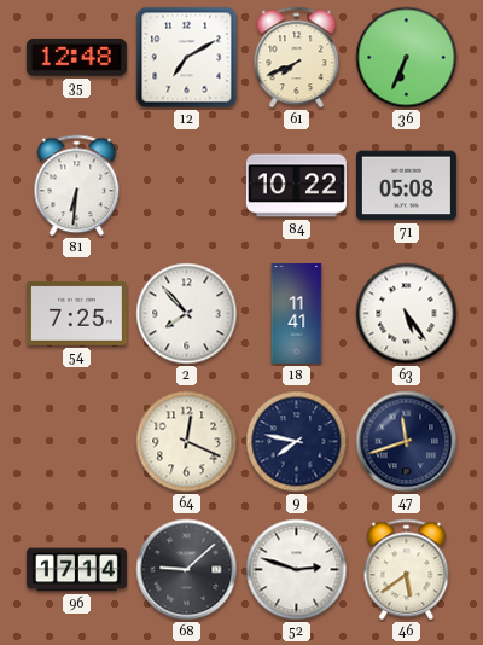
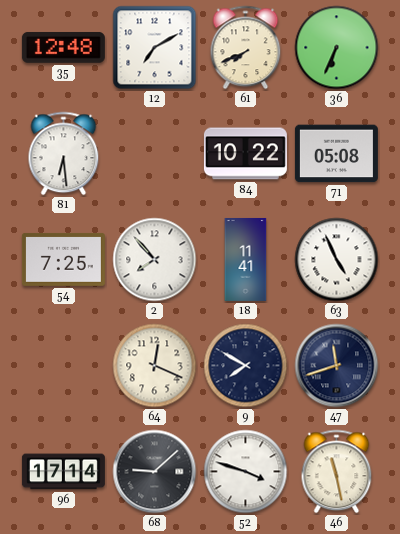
81: 6:31 -> 6:29 (64, 154)
63: 5:24 -> 4:56 (337, 260)
9: 7:47 -> 7:50 (246, 366)
52: 2:48 -> 3:48 (246, 472)
46: 5:39 -> 11:28 (337, 472)
